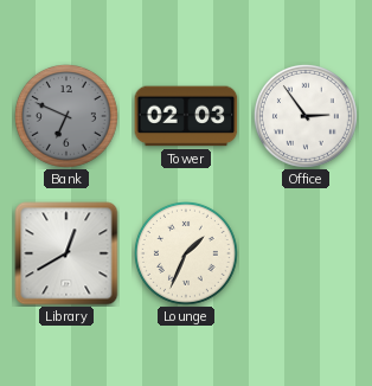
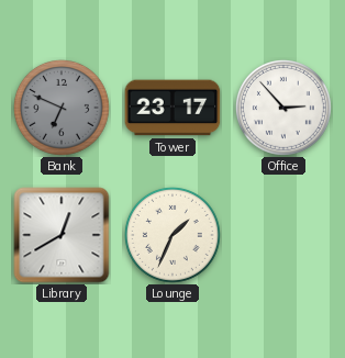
Tower: 02:03 -> 23:17 (172, 108)
Office: 2:54 -> 2:53 (283, 108)
